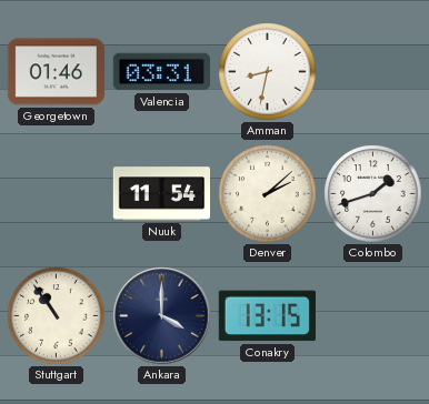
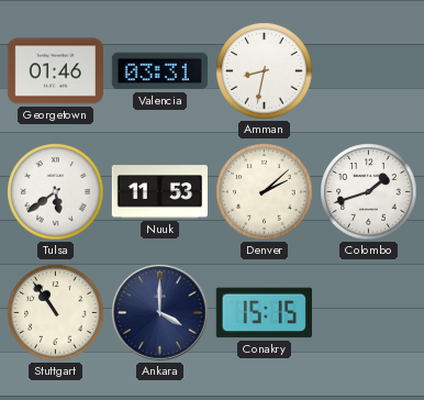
Tulsa: none -> 5:39 (56, 192)
Nuuk: 11:54 -> 11:53 (159, 192)
Conakry: 13:15 -> 15:15 (264, 313)
